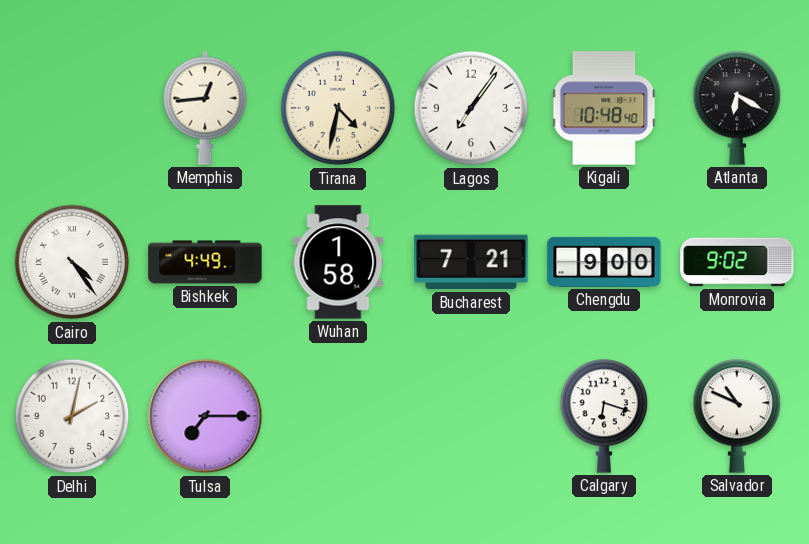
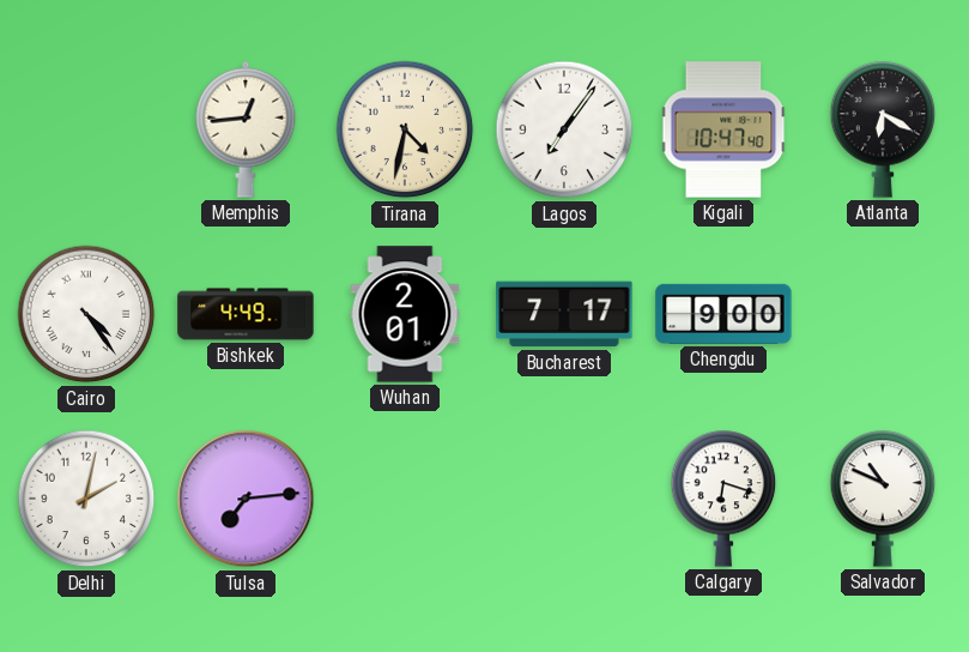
Kigali: 10:48 -> 10:47 (723, 129)
Wuhan: 1:58 -> 2:01 (405, 314)
Bucharest: 7:21 -> 7:17 (564, 314)
Monrovia: 9:02 -> none (737, 262)
Tulsa: 7:15 -> 7:14 (246, 499)
